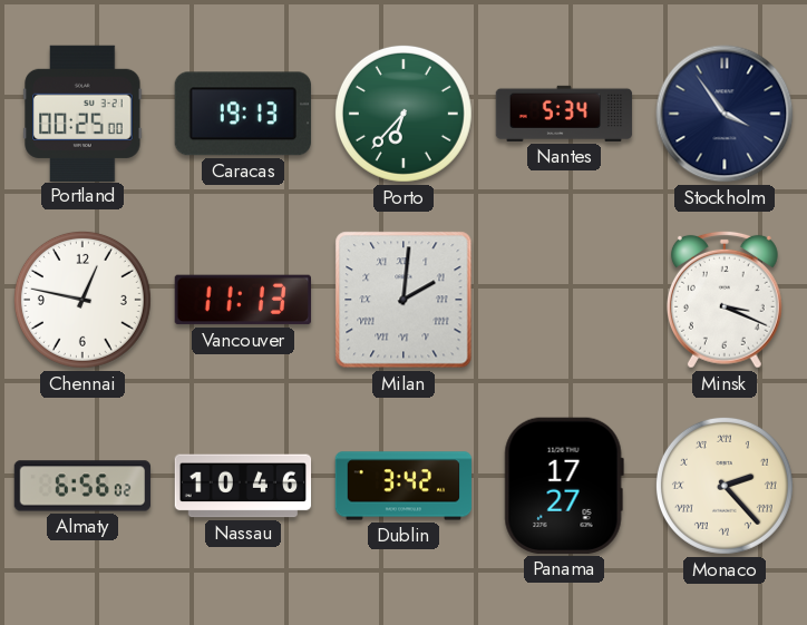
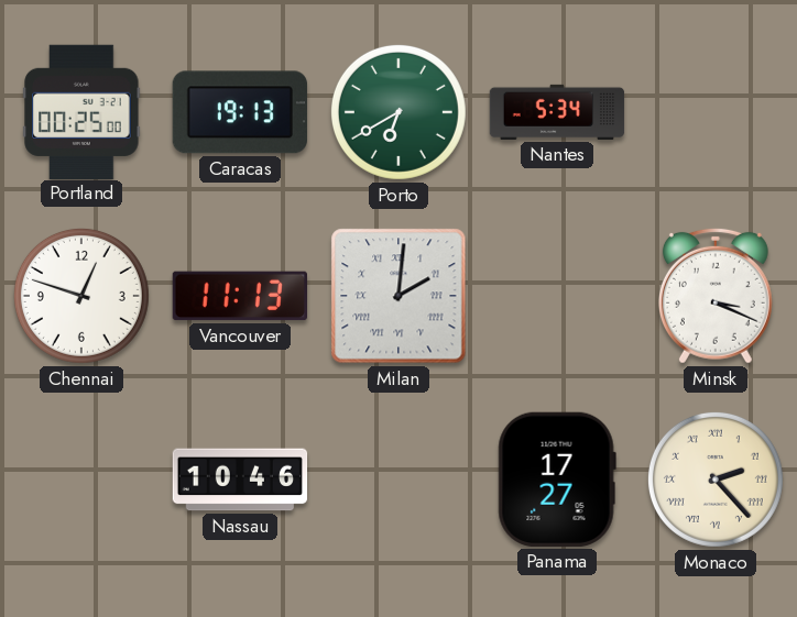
Porto: 6:37 -> 6:40 (398, 112)
Stockholm: 3:54 -> none (725, 114)
Chennai: 12:47 -> 12:48 (81, 296)
Almaty: 6:56 -> none (82, 486)
Dublin: 3:42 -> none (403, 486)
